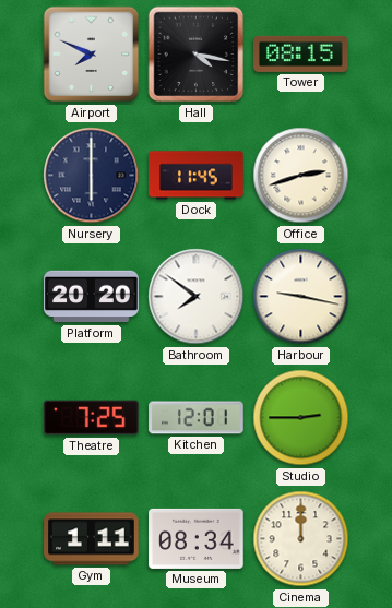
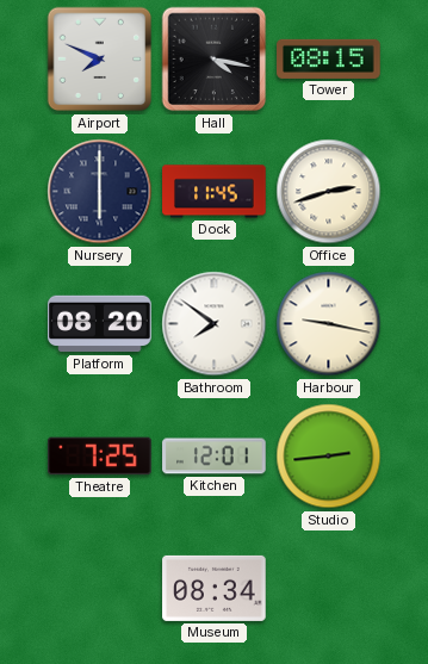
Platform: 20:20 -> 08:20 (100, 324)
Studio: 2:45 -> 2:44 (329, 457)
Gym: 1:11 -> none (92, 539)
Cinema: 12:00 -> none (301, 539)
